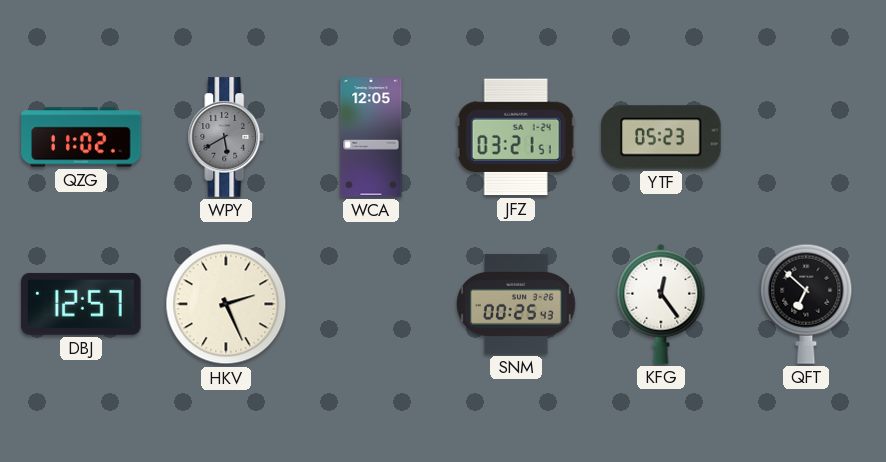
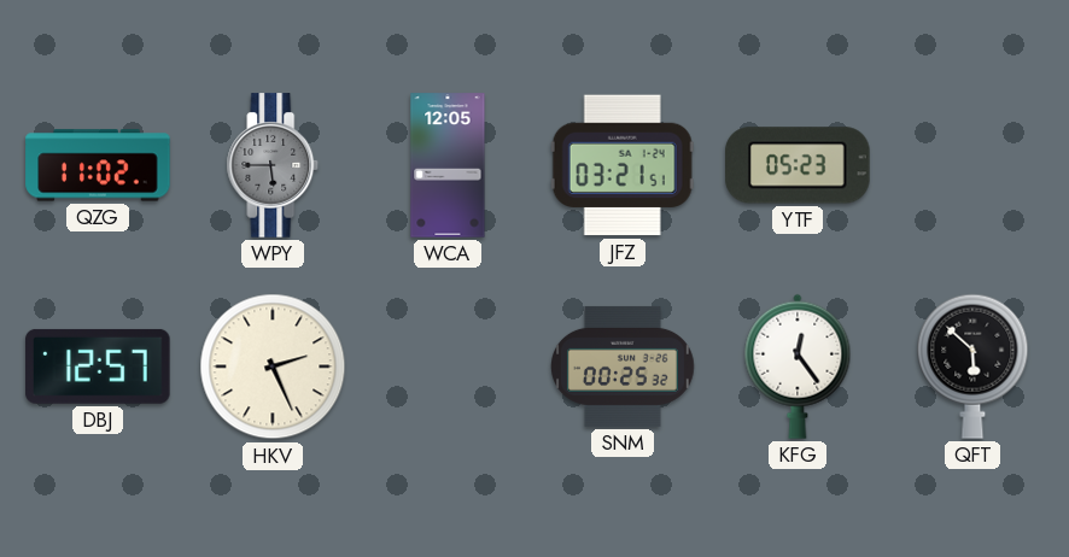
WPY: 5:40 -> 5:45 (273, 165)
SNM: 00:25:43 -> 00:25:32 (624, 367)
QFT: 6:52 -> 5:52 (972, 367)
